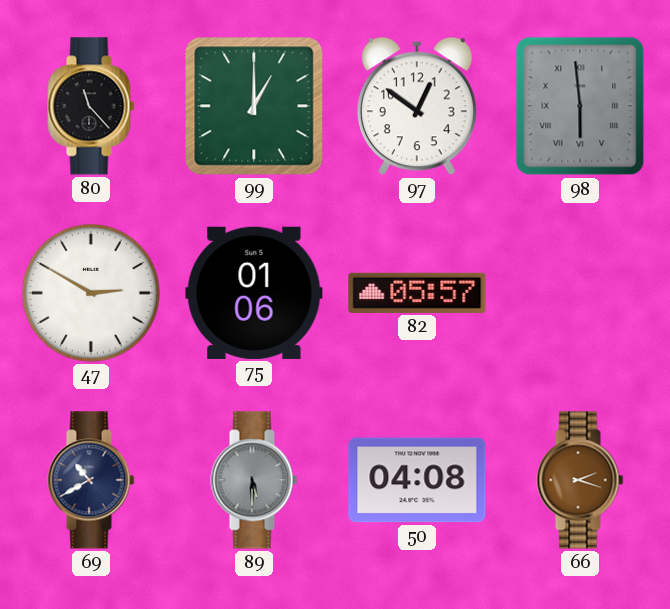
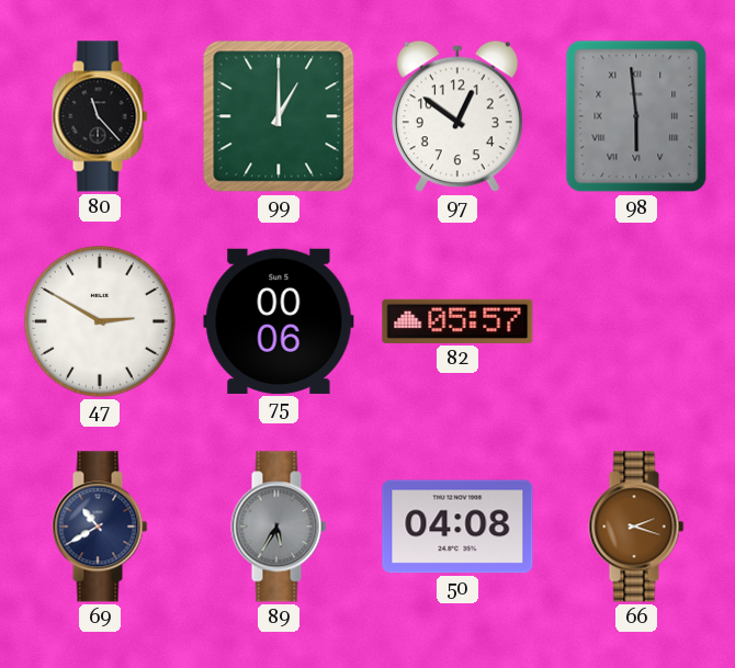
75: 01:06 -> 00:06 (279, 321)
89: 5:30 -> 5:35 (279, 527)
